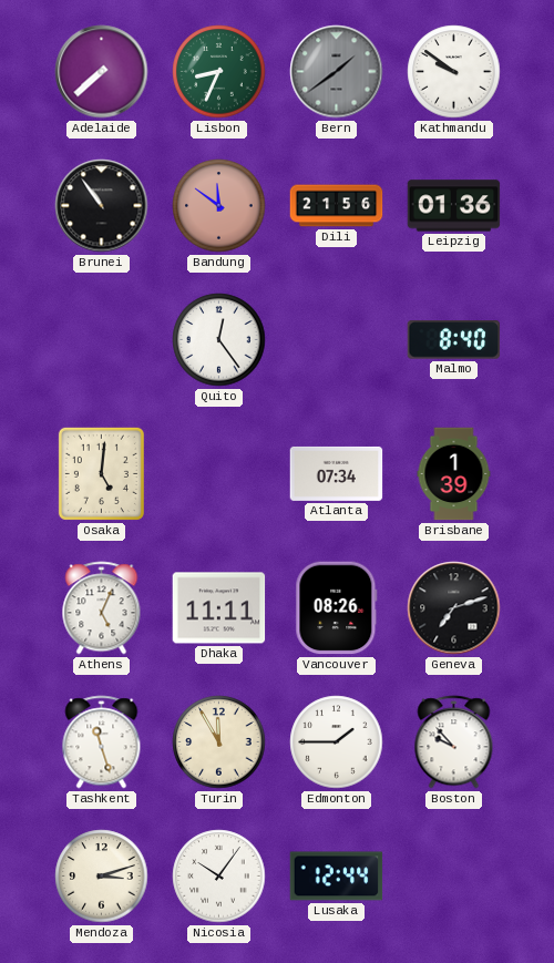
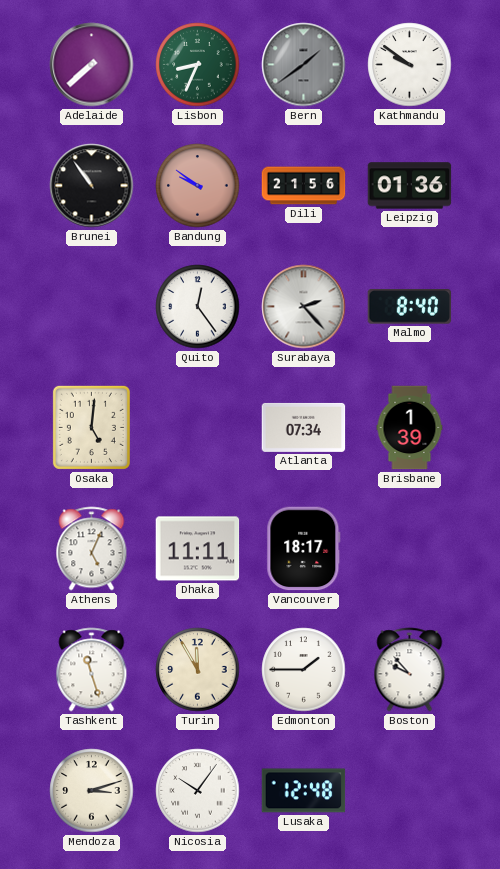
Bandung: 11:51 -> 9:51 (198, 186)
Surabaya: none -> 2:23 (304, 307)
Vancouver: 08:26 -> 18:17 (304, 549)
Geneva: 7:12 -> none (454, 608)
Lusaka: 12:44 -> 12:48 (304, 791)
